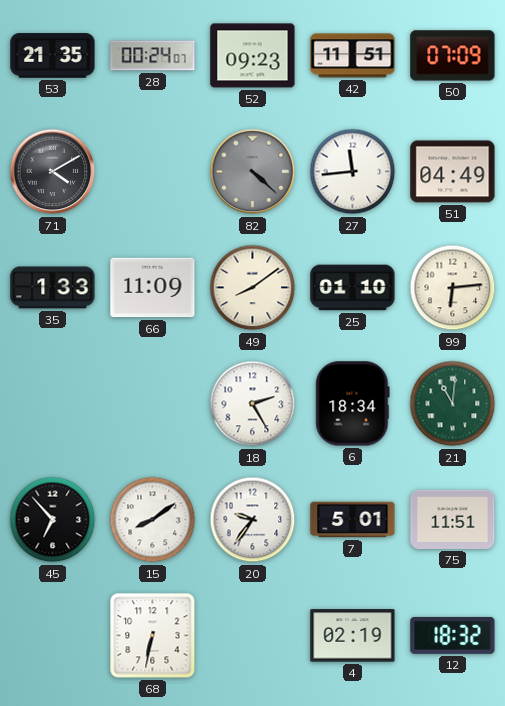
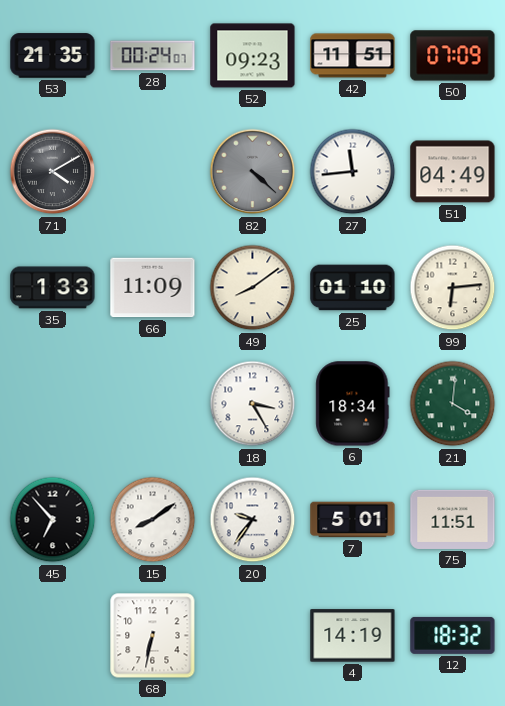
18: 2:25 -> 3:25 (253, 404)
21: 11:01 -> 4:01 (453, 404)
4: 02:19 -> 14:19 (353, 636)
